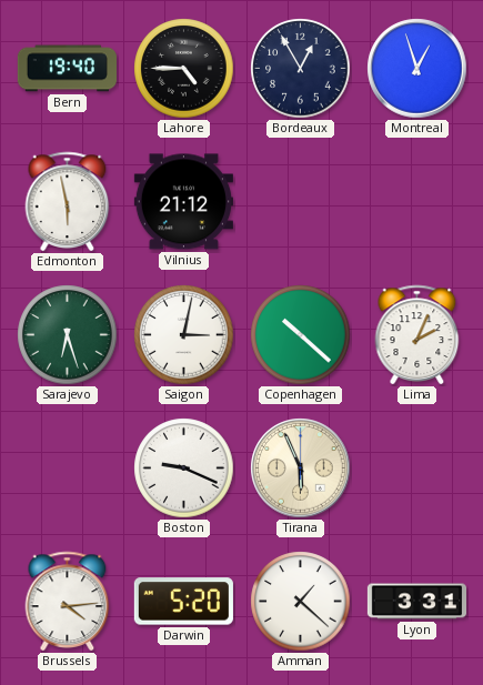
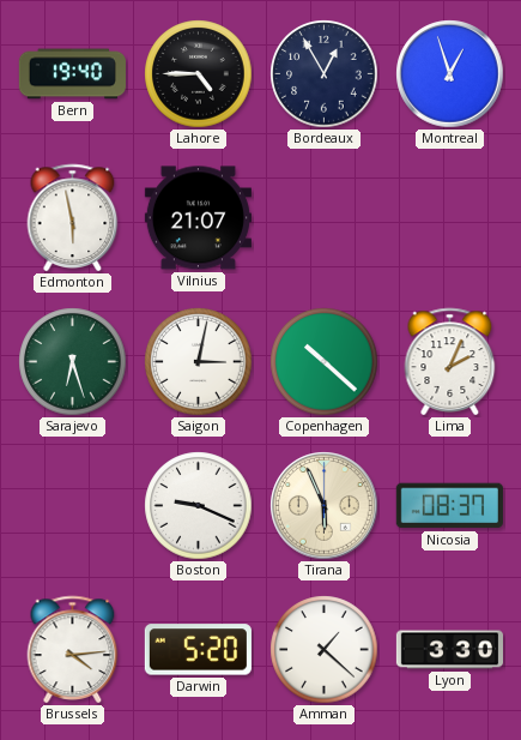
Vilnius: 21:12 -> 21:07 (198, 218)
Nicosia: none -> 08:37 (449, 506)
Lyon: 3:31 -> 3:30 (449, 650)
